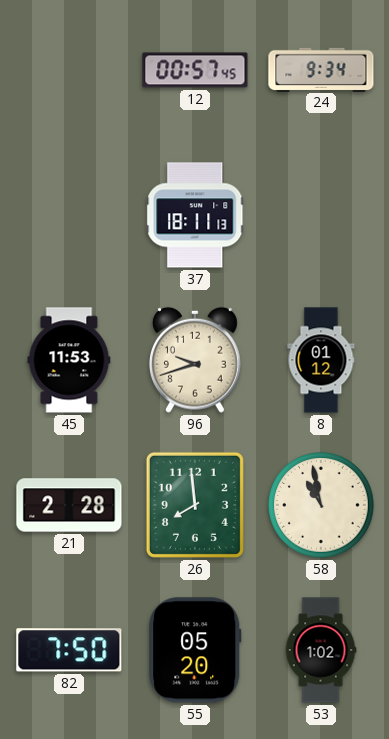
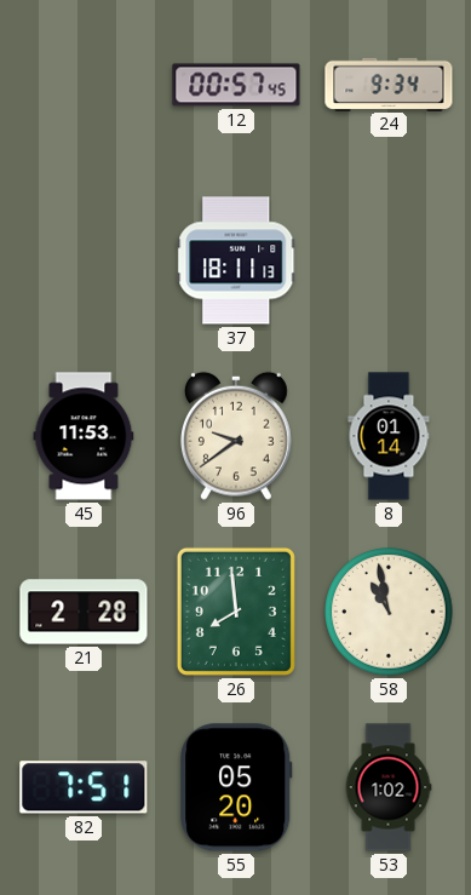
96: 9:42 -> 9:39 (236, 436)
8: 01:12 -> 01:14 (389, 436)
82: 7:50 -> 7:51 (84, 787)
